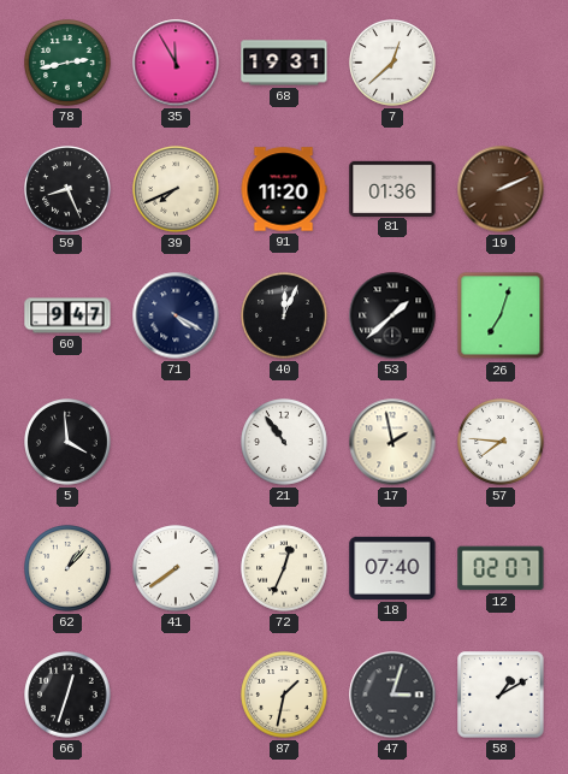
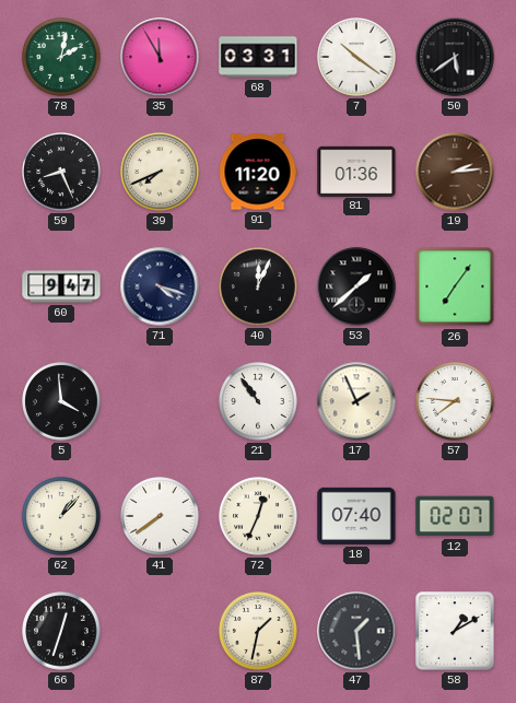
78: 2:43 -> 2:02 (61, 57)
68: 19:31 -> 03:31 (258, 57)
7: 12:38 -> 10:21 (356, 57)
50: none -> 5:39 (455, 57)
19: 2:11 -> 2:14 (455, 172)
71: 4:20 -> 4:18 (160, 286)
26: 7:03 -> 7:06 (455, 286)
17: 1:58 -> 1:56 (356, 401)
47: 3:03 -> 1:29 (356, 631)
